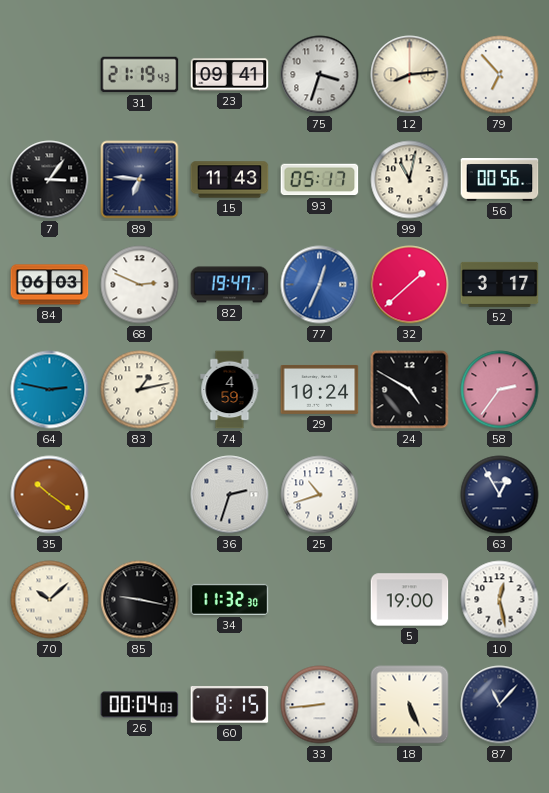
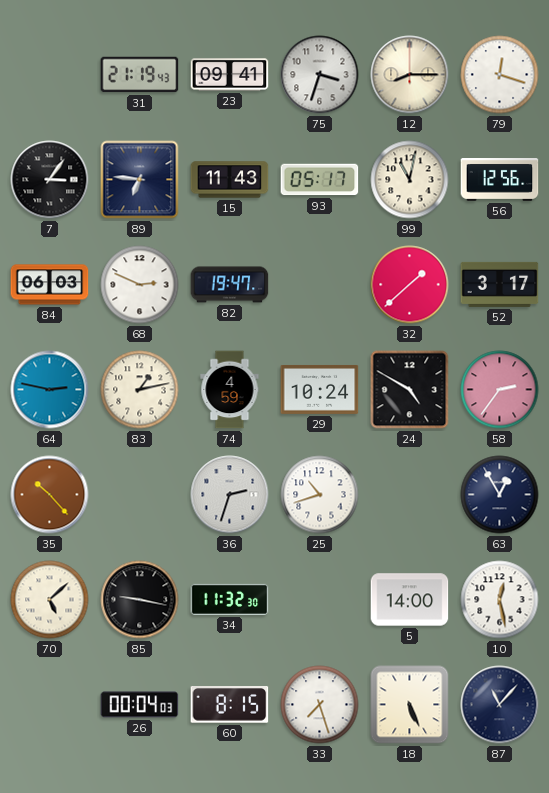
12: 8:14 -> 8:15 (410, 75)
79: 6:53 -> 12:18 (500, 75)
56: 00:56 -> 12:56 (500, 180)
77: 12:34 -> none (320, 285)
35: 10:21 -> 10:23 (50, 495)
70: 10:08 -> 5:08 (50, 600)
5: 19:00 -> 14:00 (410, 600)
33: 8:44 -> 7:27 (320, 705)
